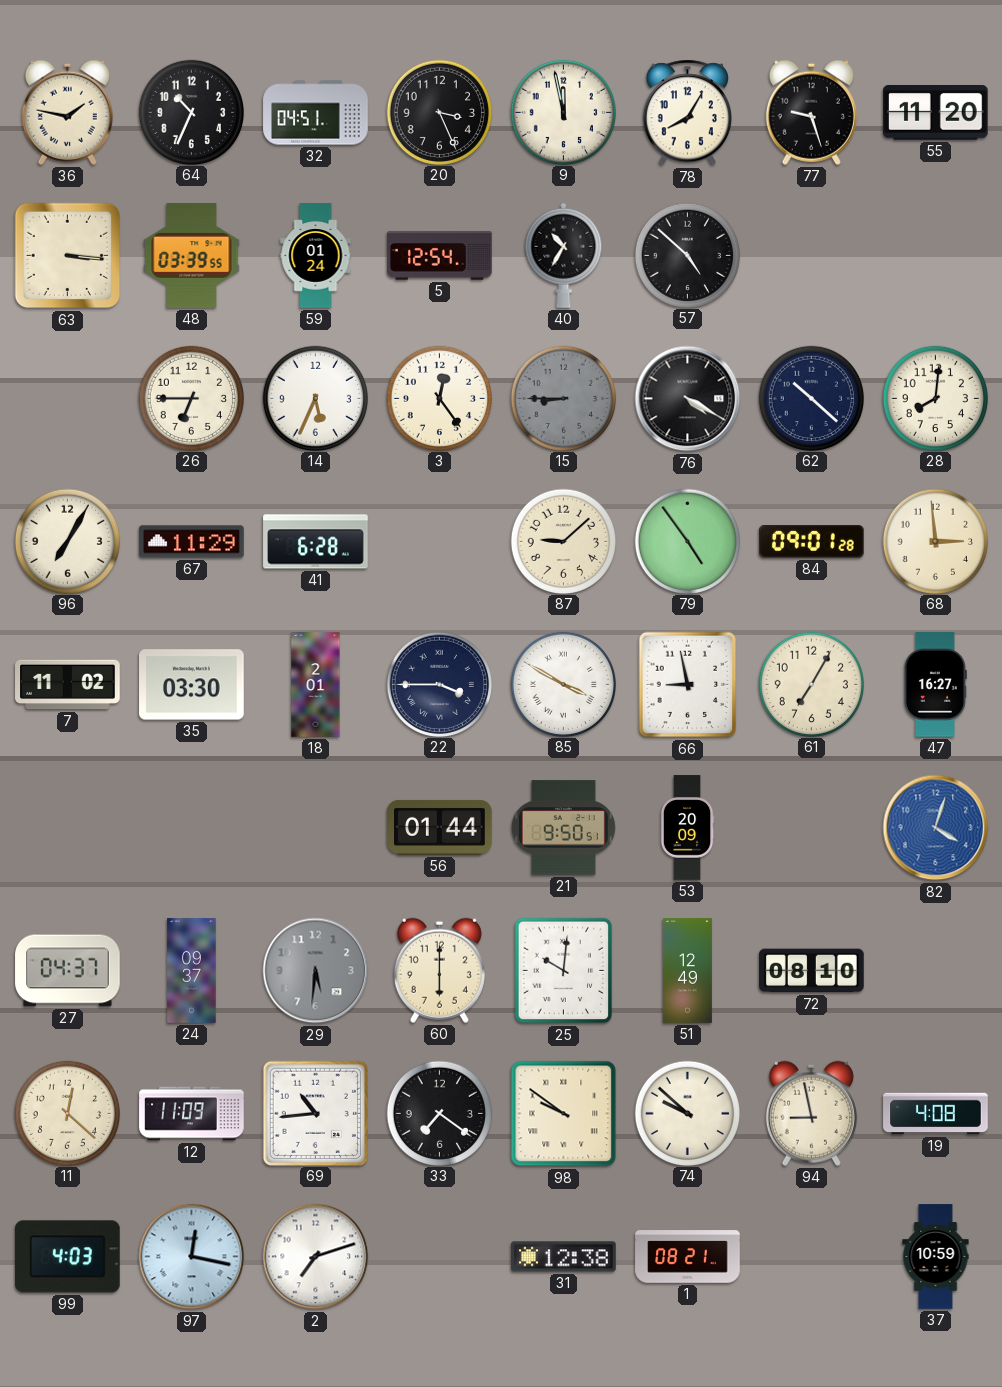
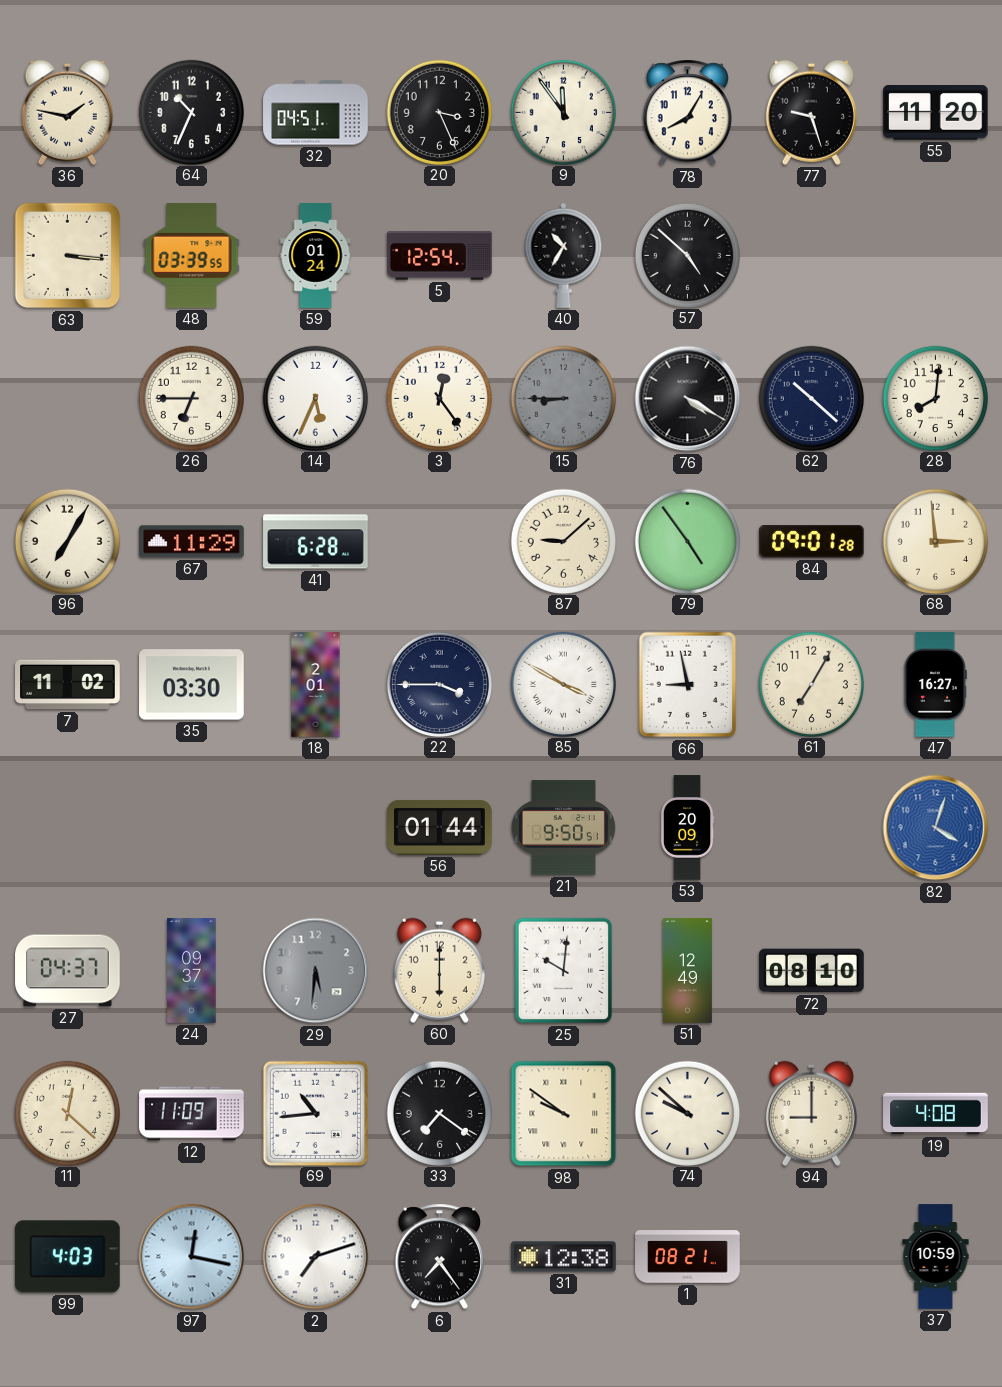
9: 11:58 -> 11:54 (563, 112)
94: 8:58 -> 9:00 (811, 1113)
6: none -> 7:24 (439, 1257)
